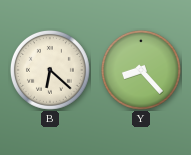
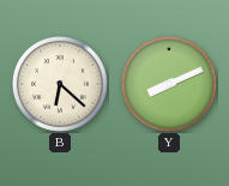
Y: 8:23 -> 8:11 (169, 84)
